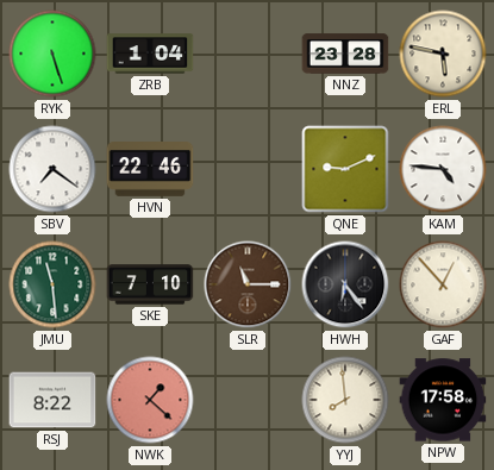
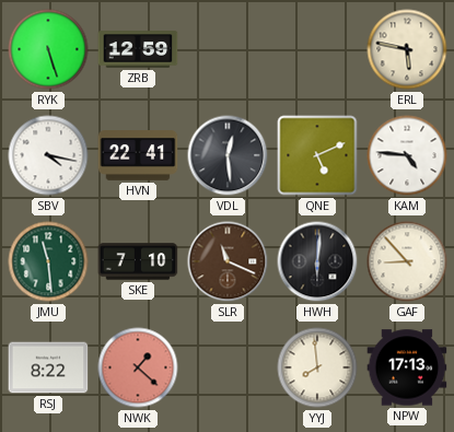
ZRB: 1:04 -> 12:59 (138, 49)
NNZ: 23:28 -> none (345, 54)
SBV: 7:21 -> 4:17 (48, 155)
HVN: 22:46 -> 22:41 (138, 155)
VDL: none -> 12:29 (228, 155)
QNE: 9:11 -> 5:11 (317, 155)
SLR: 11:15 -> 11:19 (228, 261)
HWH: 6:24 -> 6:01 (317, 261)
GAF: 12:53 -> 8:53 (407, 261)
NPW: 17:58 -> 17:13 (407, 367)
